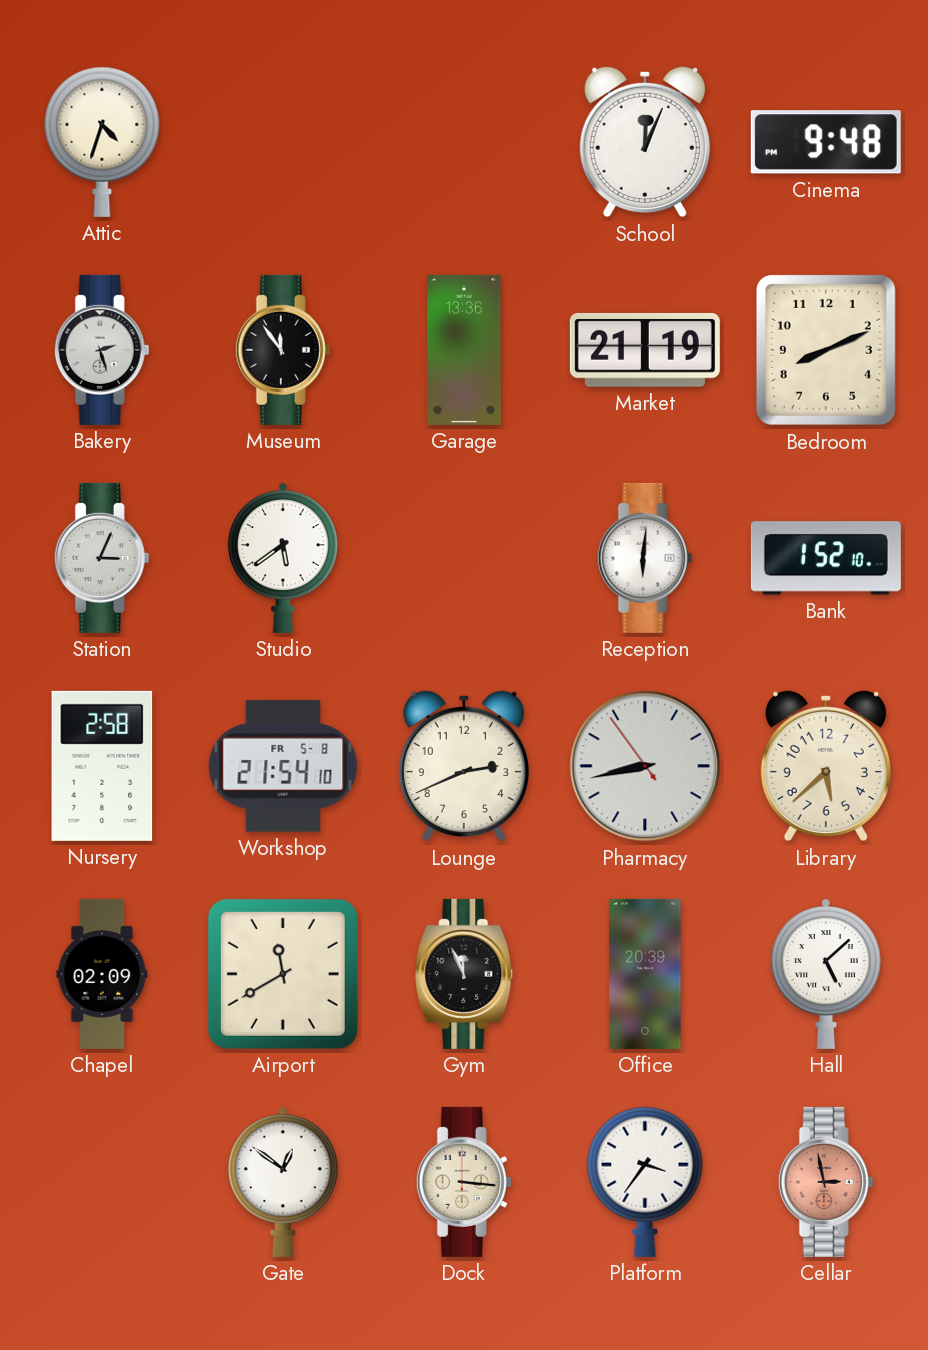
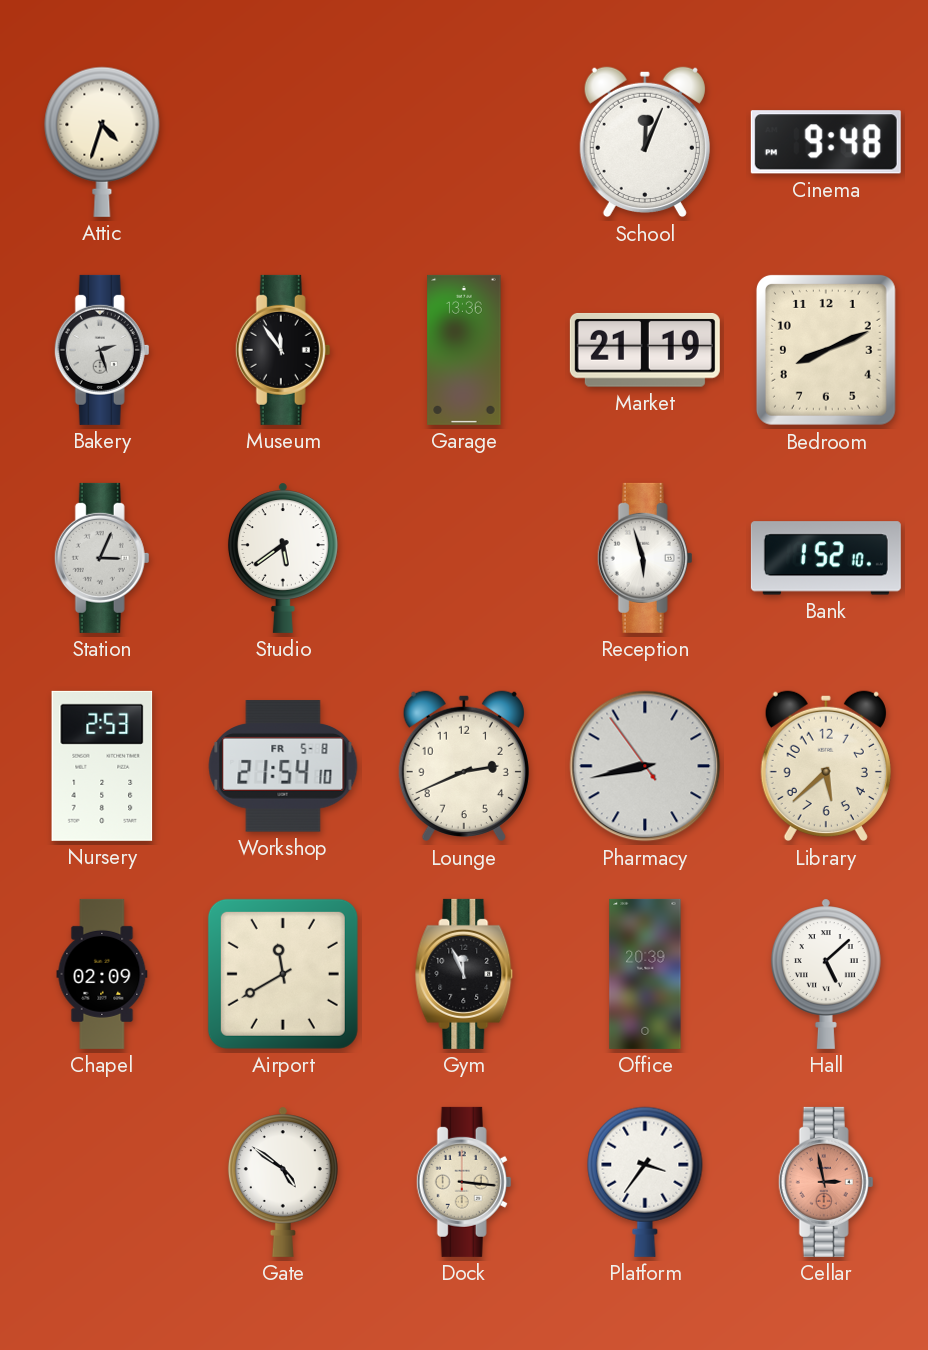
Reception: 6:01 -> 5:57 (645, 558)
Nursery: 2:58 -> 2:53 (102, 766)
Gate: 12:51 -> 4:51 (283, 1182)
